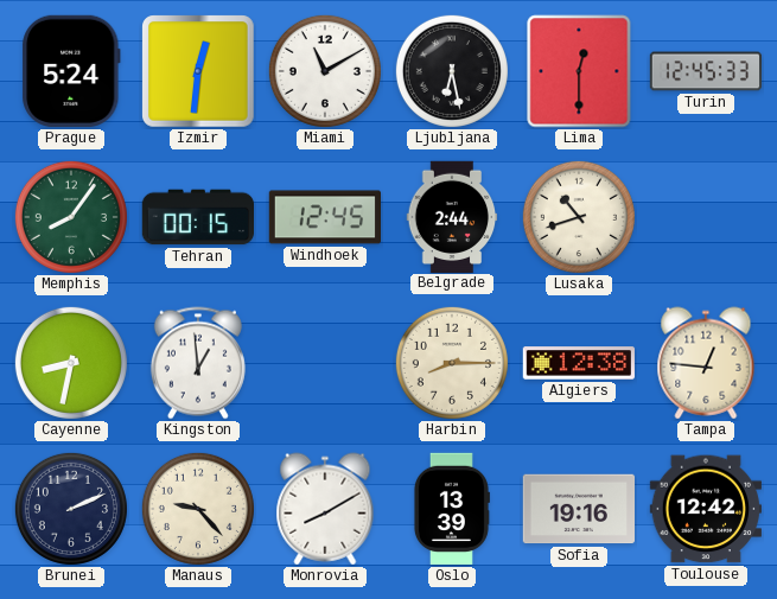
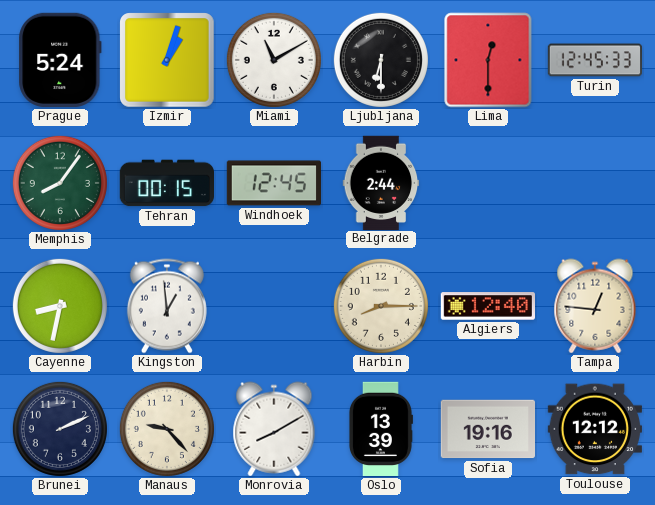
Izmir: 12:31 -> 1:03 (167, 60)
Ljubljana: 6:28 -> 6:30 (381, 60)
Lusaka: 10:42 -> none (579, 217)
Algiers: 12:38 -> 12:40 (487, 306)
Toulouse: 12:42 -> 12:12 (594, 429)
